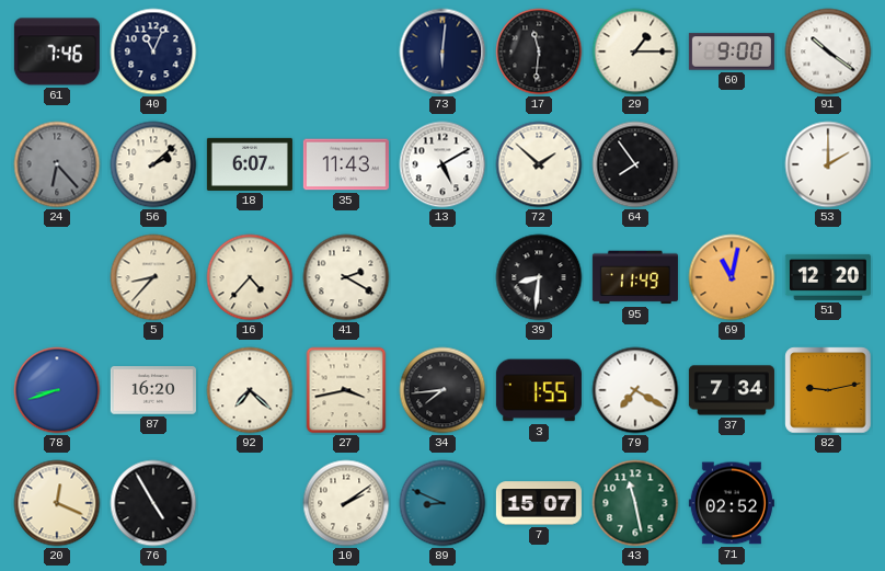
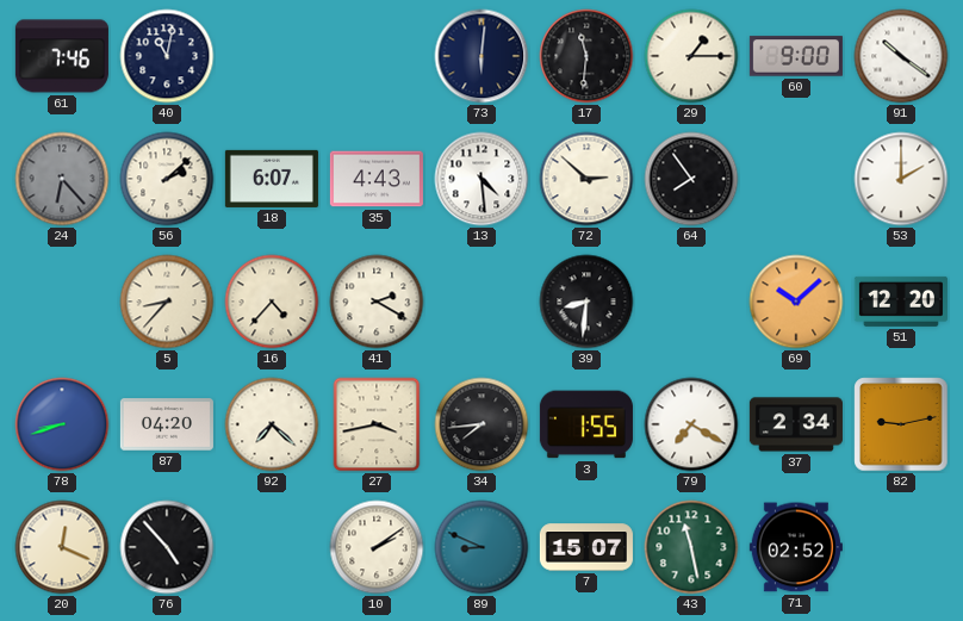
40: 11:04 -> 11:02 (167, 56)
35: 11:43 -> 4:43 (377, 179)
13: 5:10 -> 4:29 (481, 179)
72: 1:52 -> 2:52 (586, 179)
95: 11:49 -> none (635, 277)
69: 11:02 -> 10:08 (796, 302)
87: 16:20 -> 04:20 (167, 424)
37: 7:34 -> 2:34 (796, 424)
76: 4:55 -> 4:53 (167, 547)
